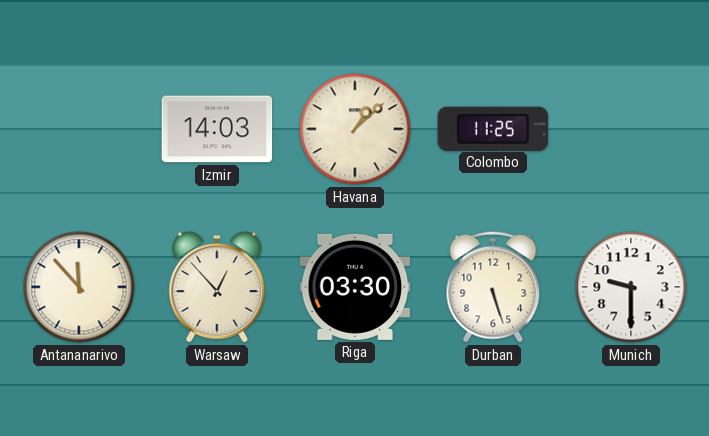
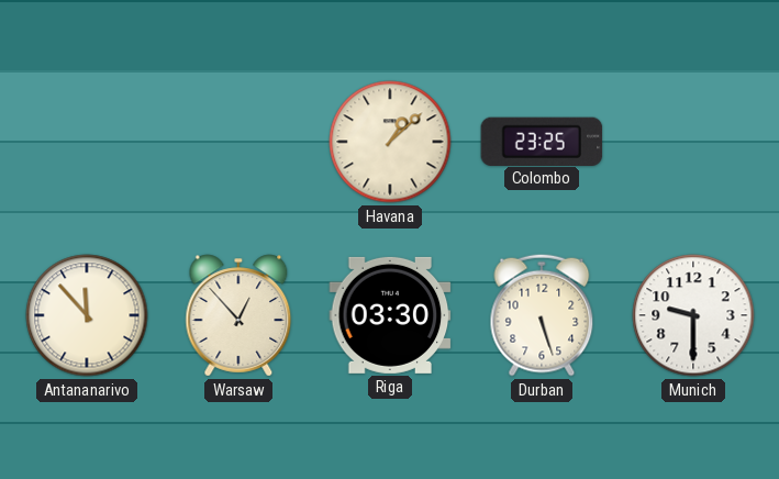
Izmir: 14:03 -> none (217, 129)
Colombo: 11:25 -> 23:25 (542, 141)
